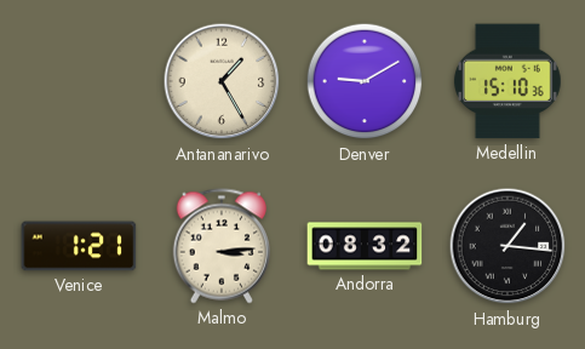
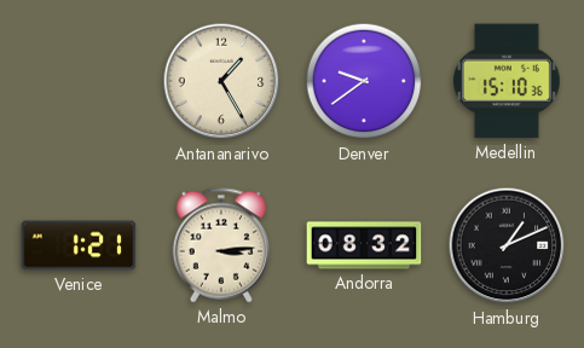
Denver: 9:10 -> 9:39 (364, 81)
Hamburg: 1:16 -> 1:11 (507, 245)
